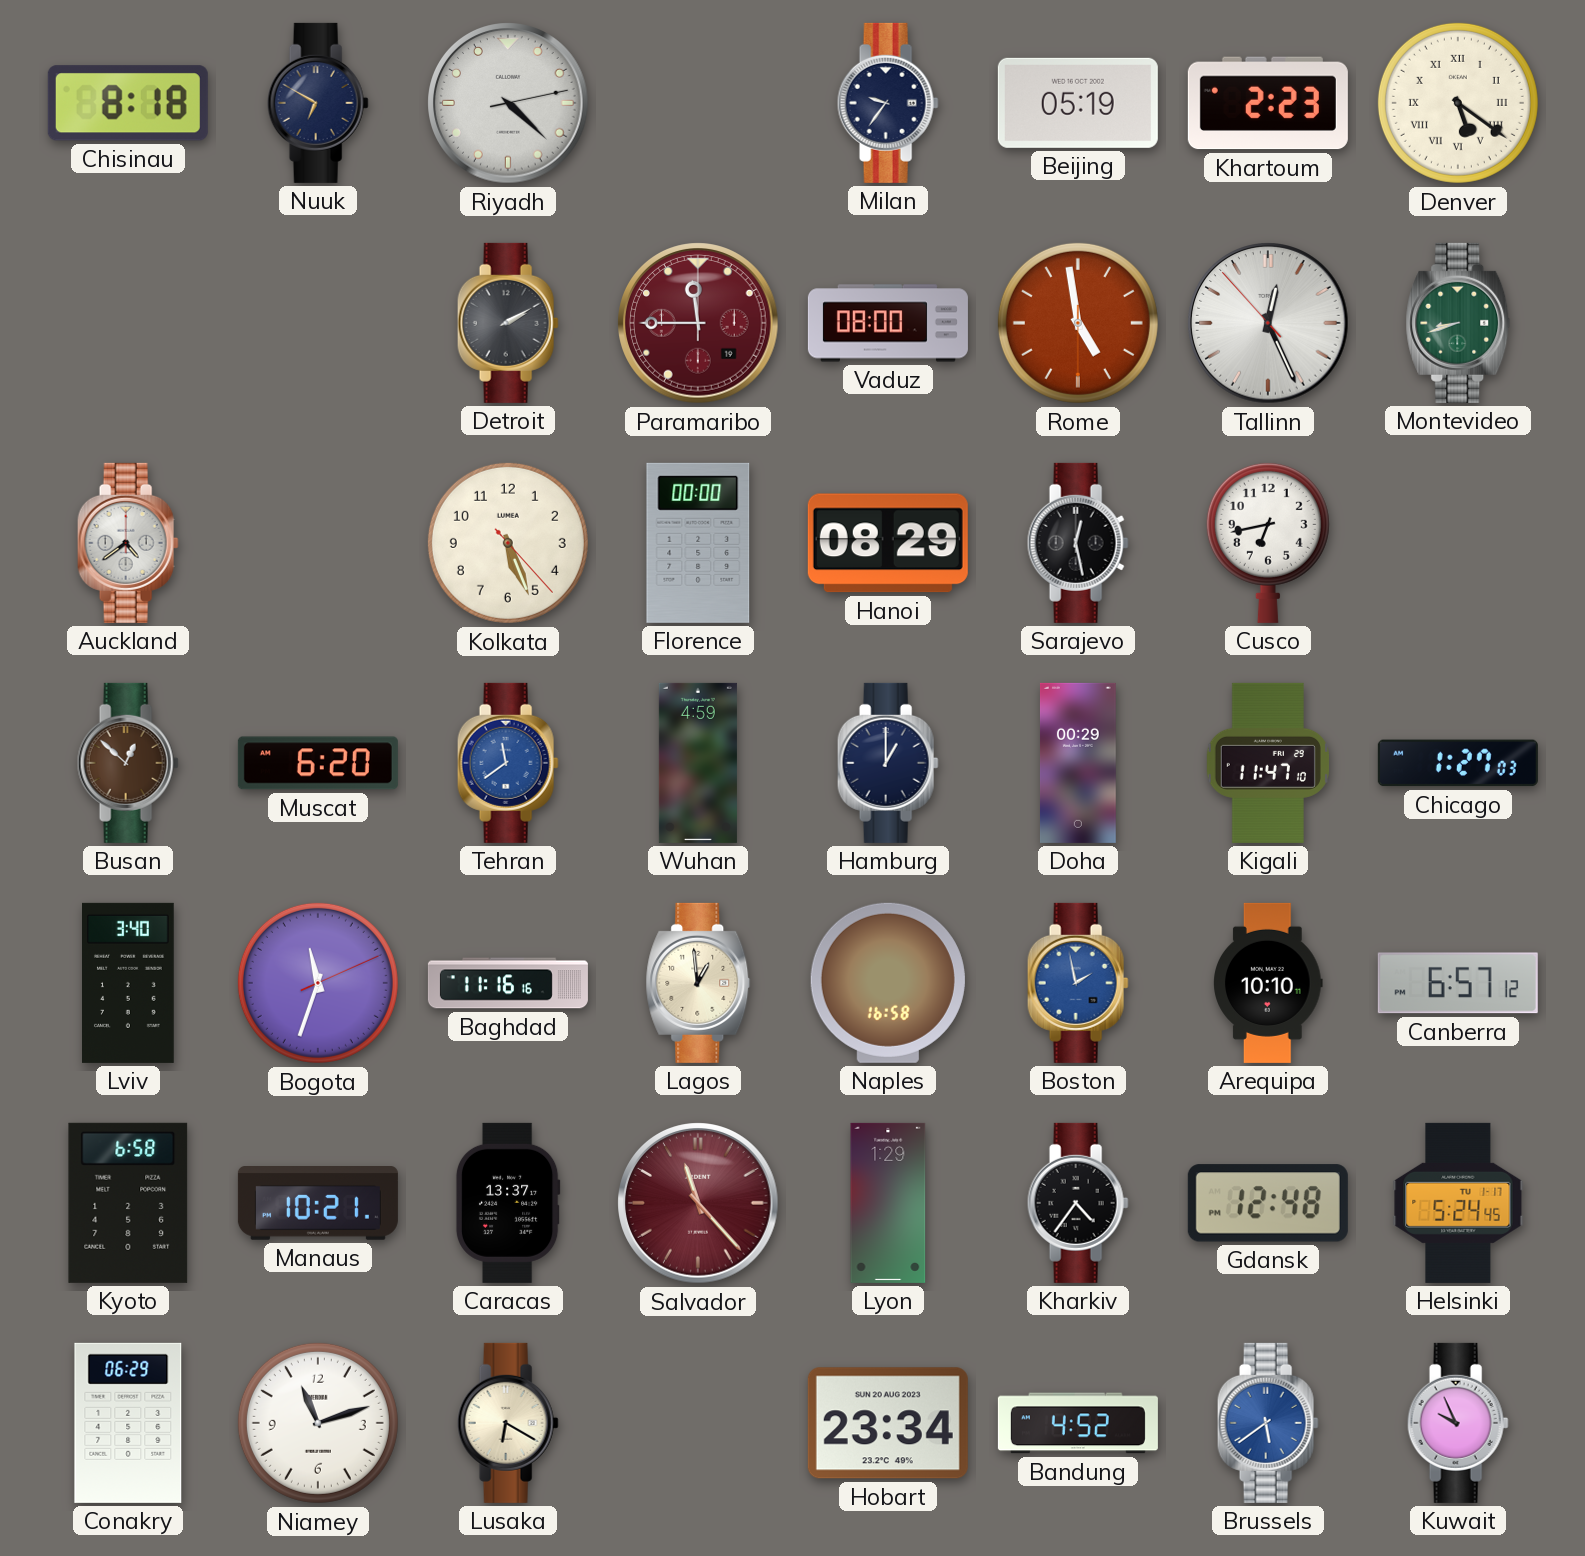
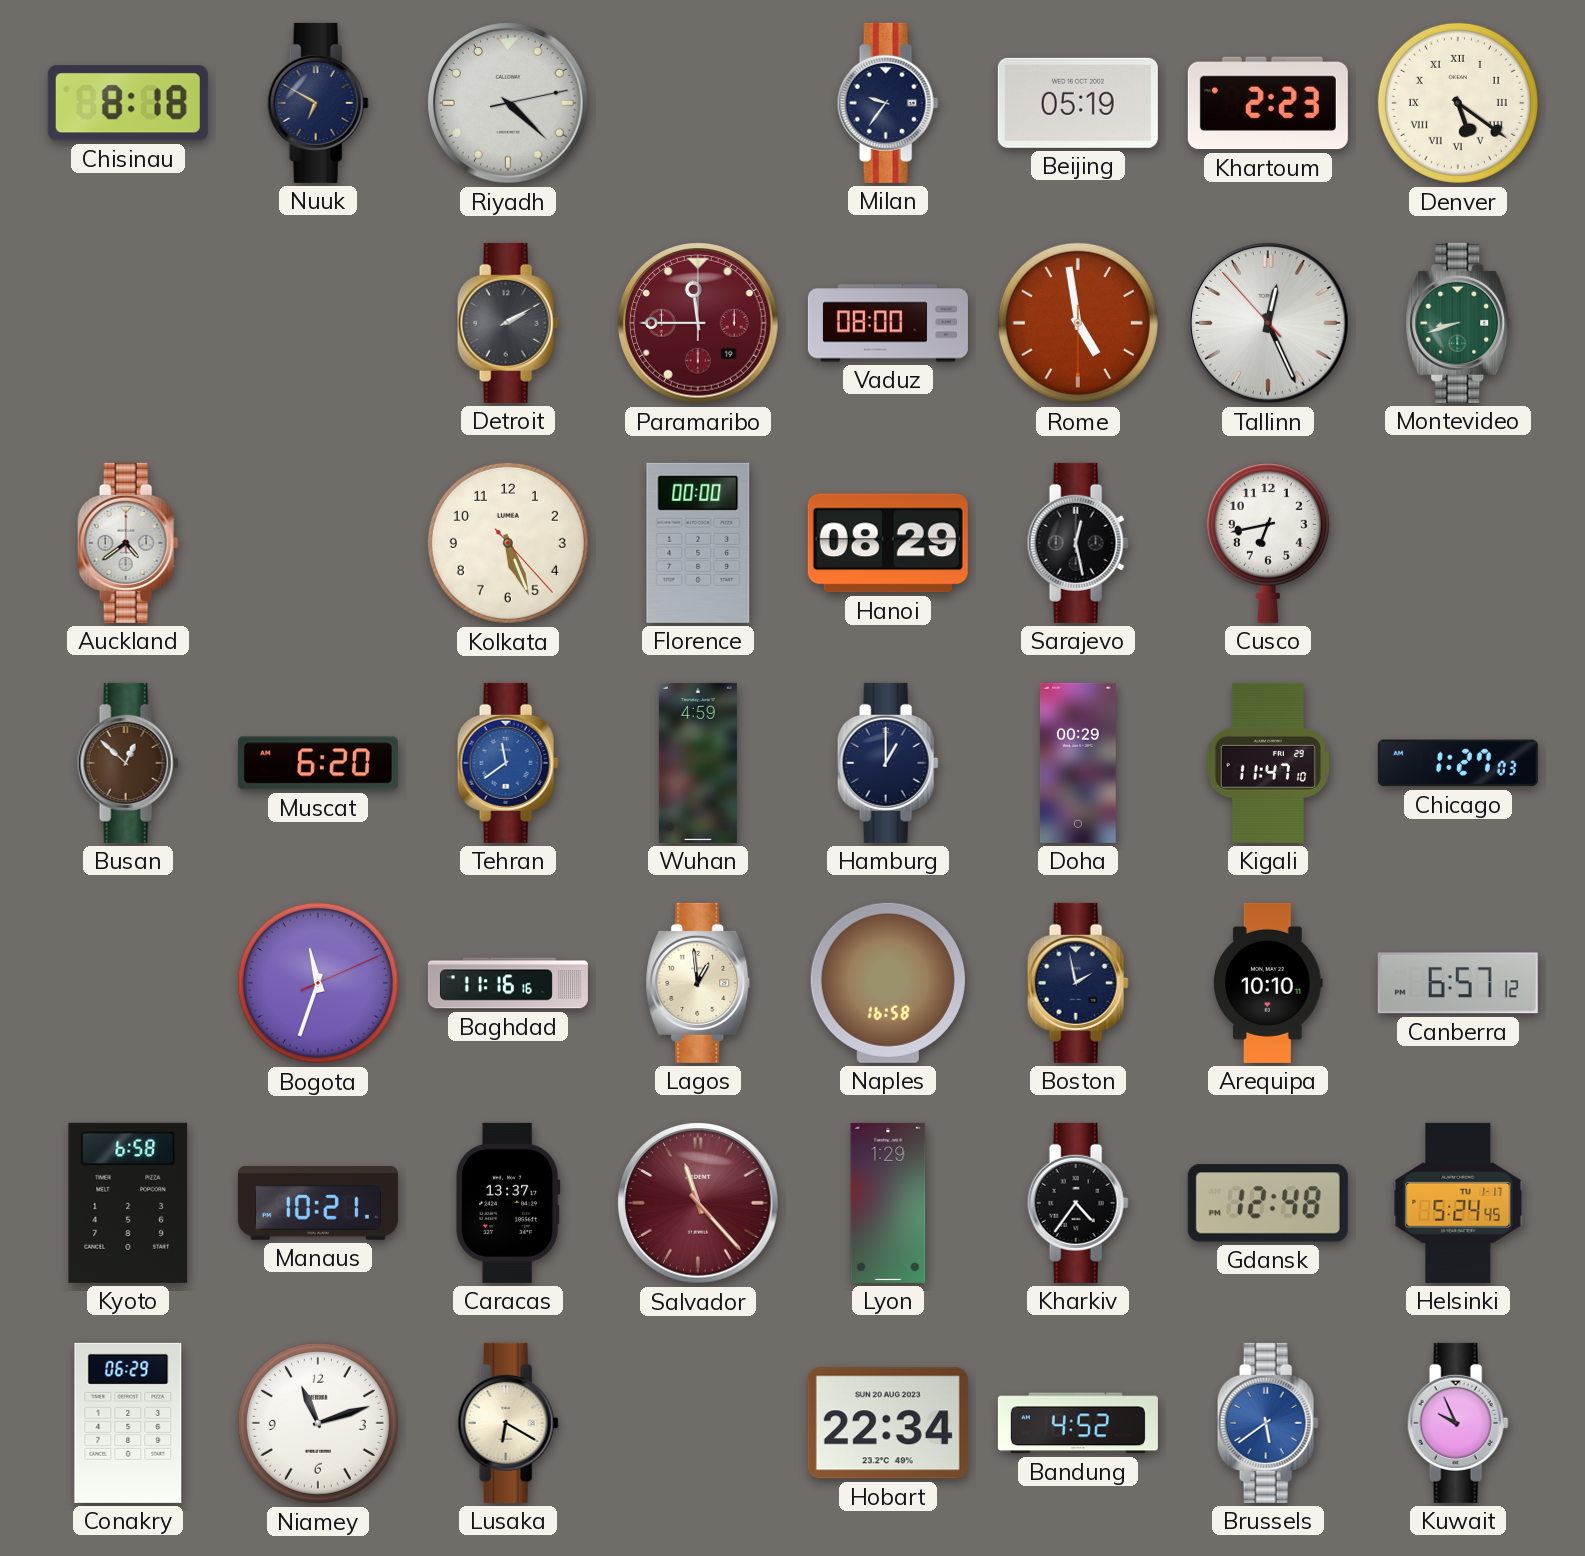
Lviv: 3:40 -> none (129, 983)
Boston dial: blue -> navy (1078, 983)
Hobart: 23:34 -> 22:34 (888, 1423)
